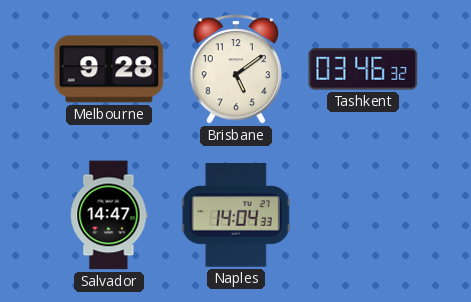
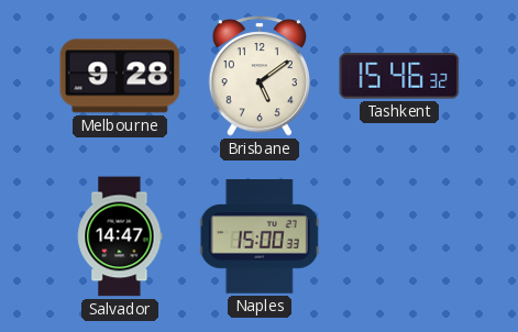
Tashkent: 03:46 -> 15:46 (399, 76)
Naples: 14:04 -> 15:00 (260, 236)
